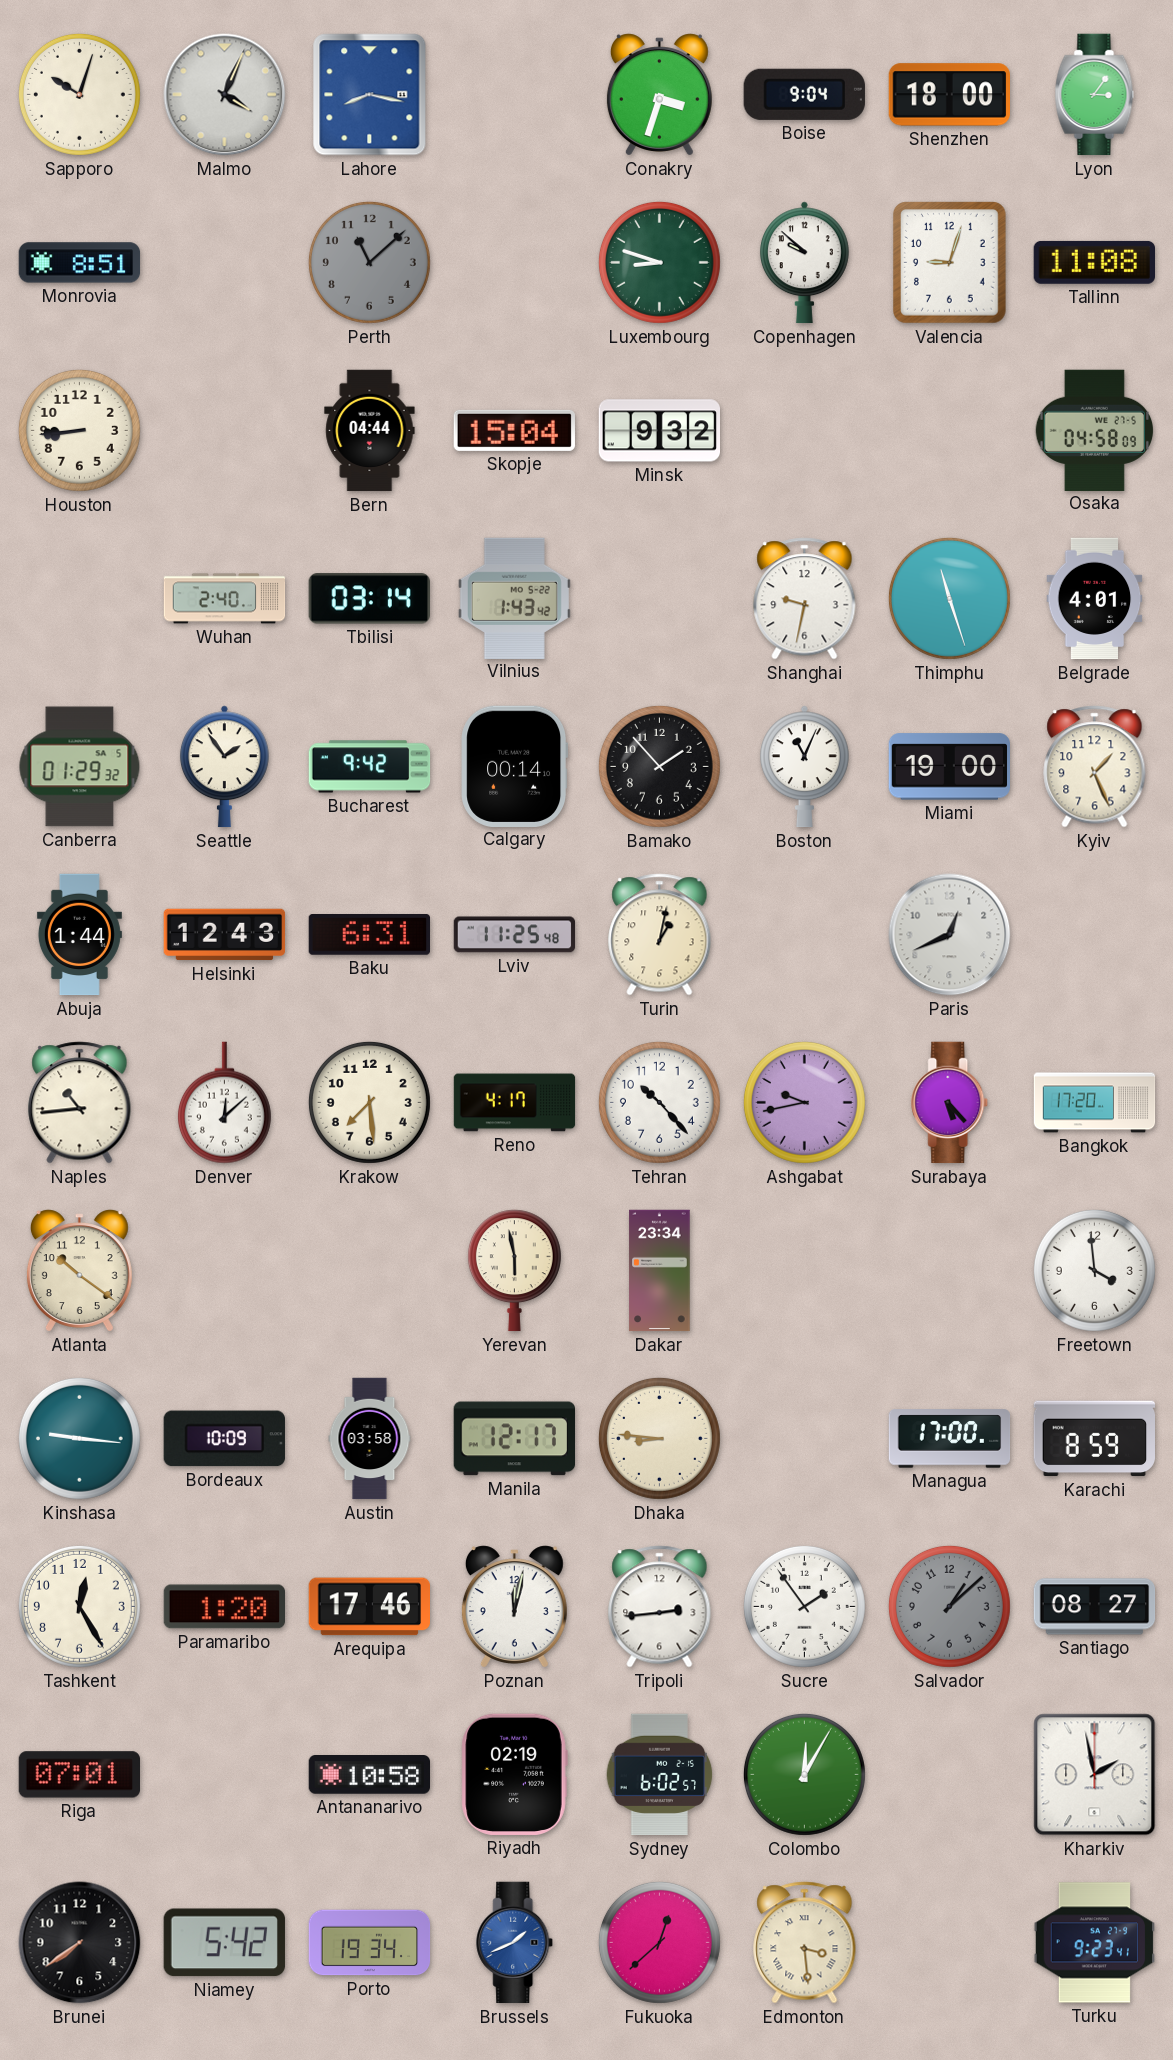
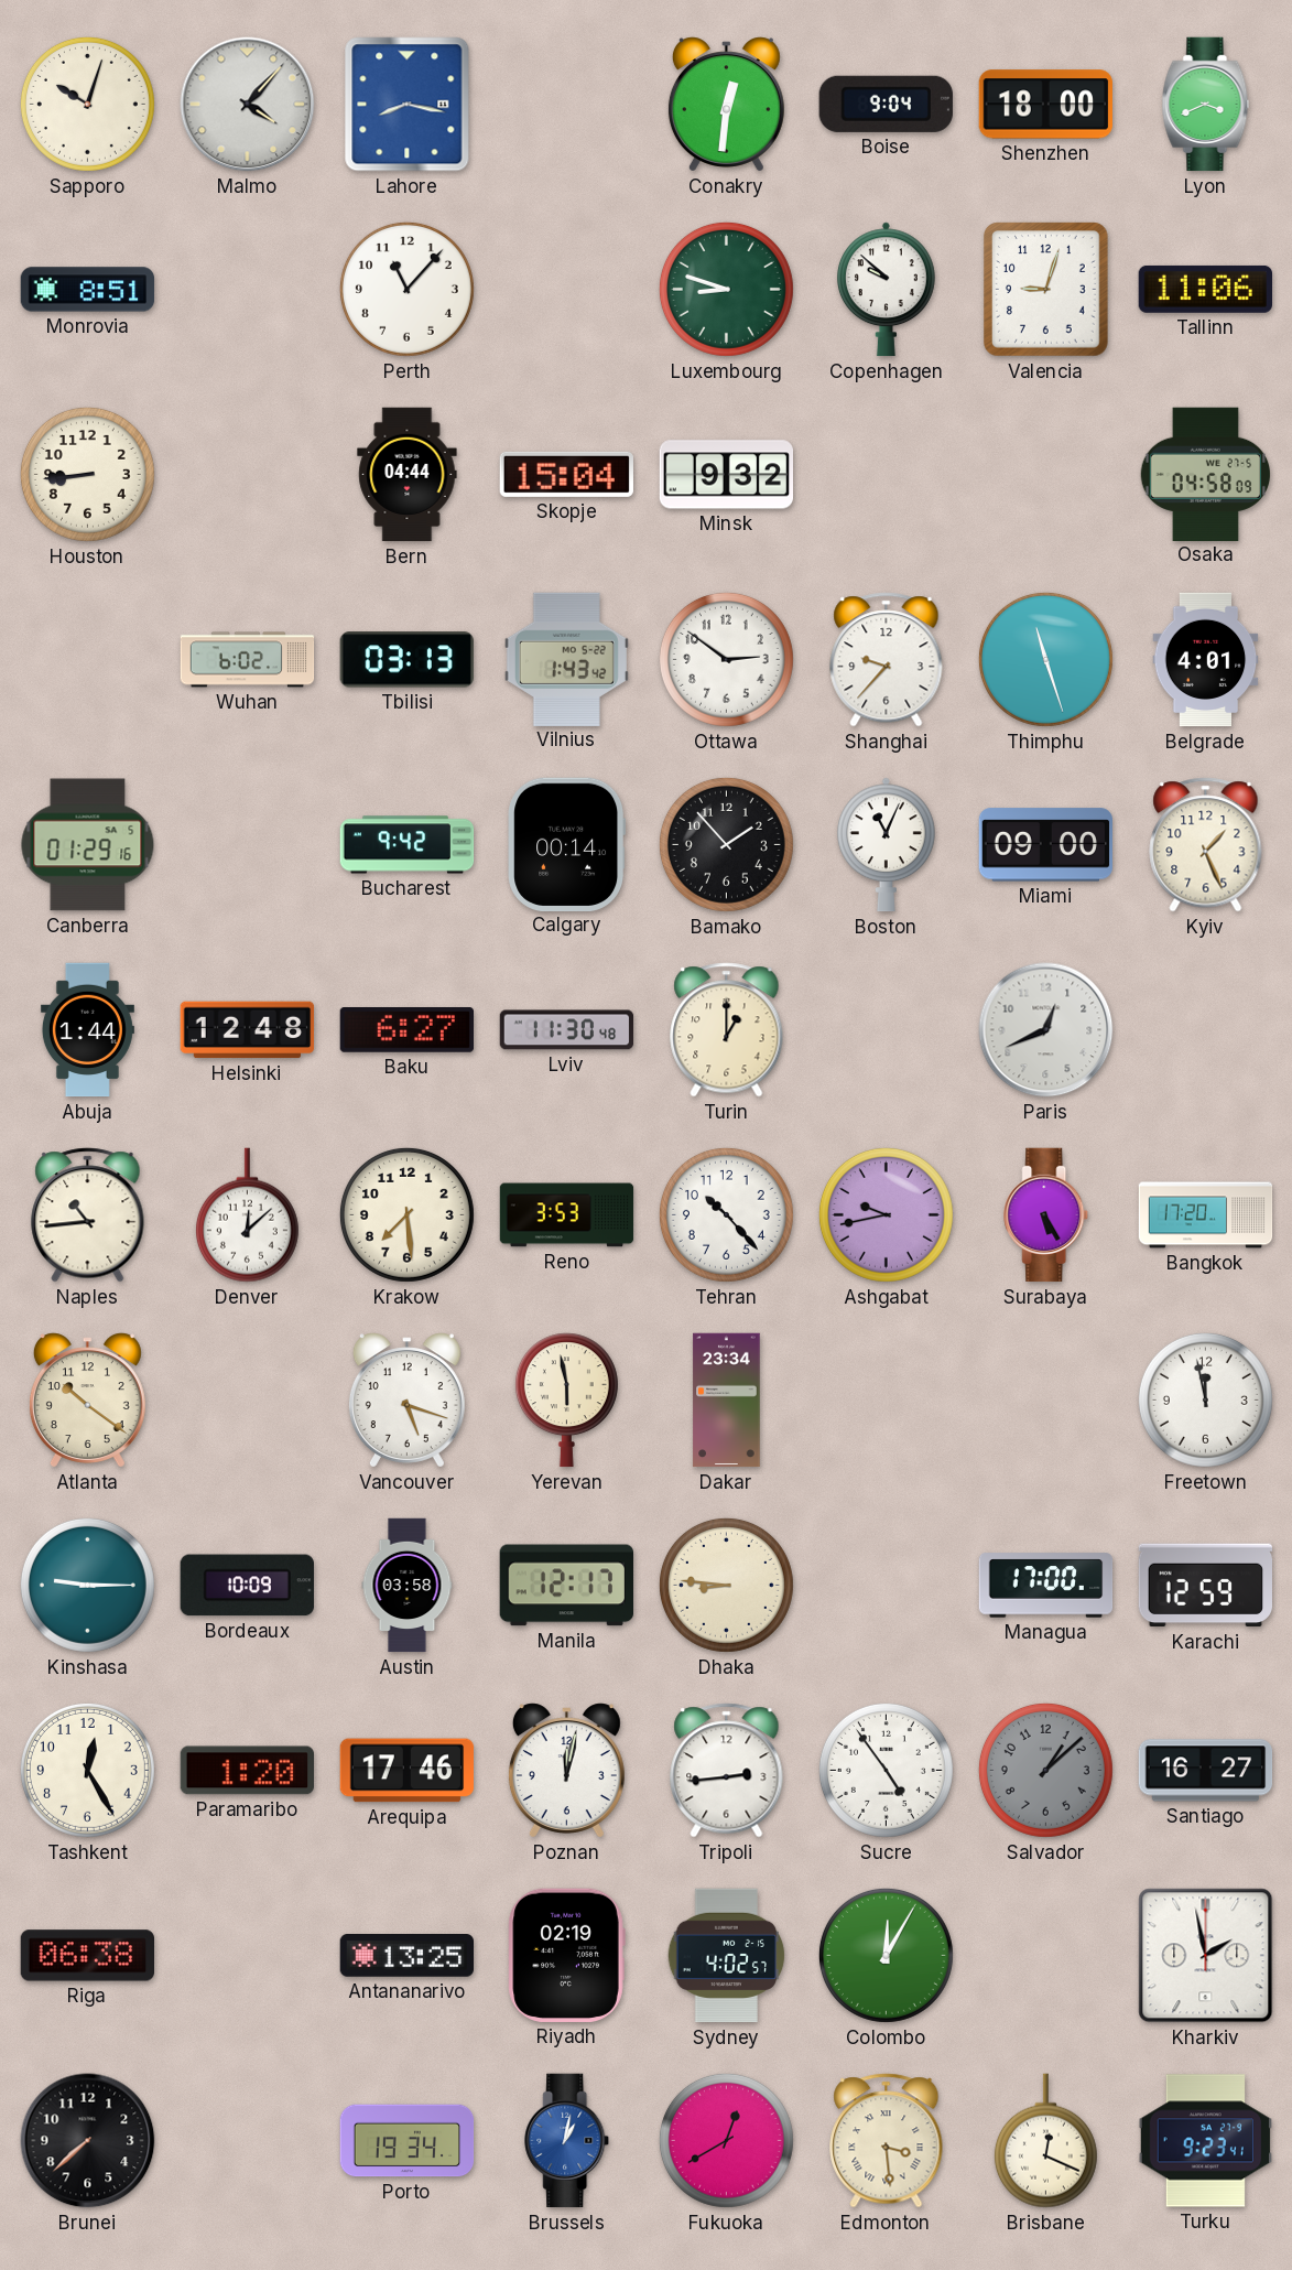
Malmo: 4:04 -> 4:07 (248, 105)
Conakry: 3:33 -> 12:31 (726, 105)
Lyon: 3:06 -> 3:41 (1206, 105)
Perth: 11:08 -> 11:07 (406, 289)
Perth dial: grey -> white (406, 289)
Tallinn: 11:08 -> 11:06 (1205, 289)
Wuhan: 2:40 -> 6:02 (248, 660)
Tbilisi: 03:14 -> 03:13 (406, 660)
Ottawa: none -> 2:51 (726, 659)
Shanghai: 9:32 -> 9:37 (887, 660)
Canberra: 01:29:32 -> 01:29:16 (88, 845)
Seattle: 1:54 -> none (224, 767)
Miami: 19:00 -> 09:00 (1045, 845)
Helsinki: 12:43 -> 12:48 (248, 1030)
Baku: 6:31 -> 6:27 (406, 1030)
Lviv: 11:25 -> 11:30 (567, 1030)
Turin: 1:02 -> 1:00 (727, 1030)
Reno: 4:17 -> 3:53 (567, 1215)
Surabaya: 5:23 -> 5:25 (1046, 1215)
Vancouver: none -> 5:18 (406, 1401)
Freetown: 3:59 -> 11:58 (1205, 1399)
Kinshasa: 9:16 -> 9:15 (87, 1585)
Karachi: 8:59 -> 12:59 (1205, 1586)
Sucre: 1:54 -> 4:54 (886, 1770)
Santiago: 08:27 -> 16:27 (1206, 1771)
Riga: 07:01 -> 06:38 (87, 1956)
Antananarivo: 10:58 -> 13:25 (406, 1956)
Sydney: 6:02 -> 4:02 (727, 1956)
Brunei: 7:39 -> 7:38 (88, 2141)
Niamey: 5:42 -> none (224, 1943)
Brussels: 1:41 -> 1:02 (567, 2141)
Fukuoka: 12:38 -> 12:40 (726, 2140)
Brisbane: none -> 12:19 (1045, 2141)
